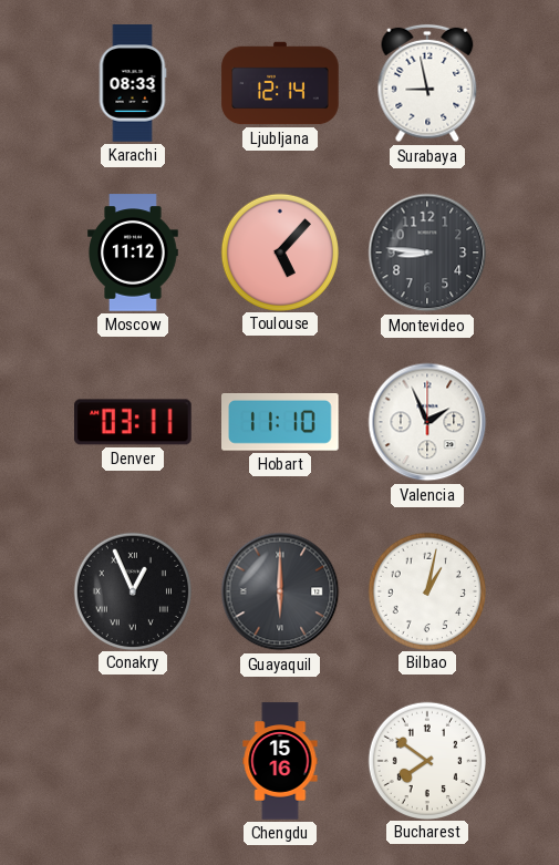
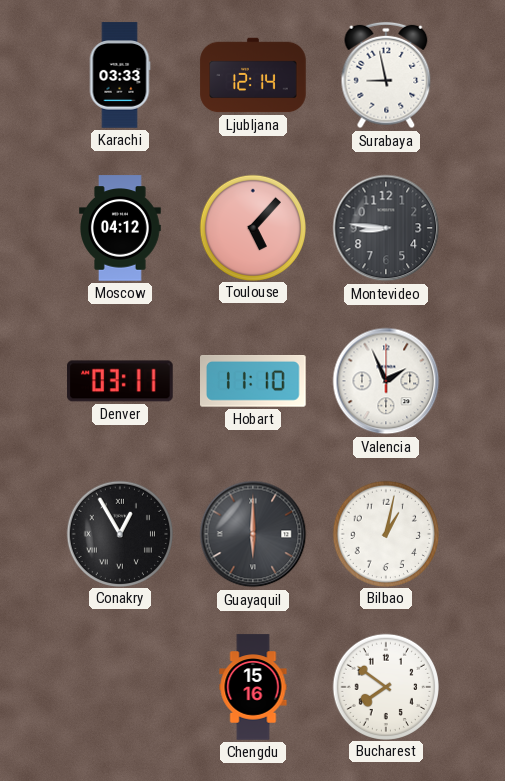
Karachi: 08:33 -> 03:33 (120, 75)
Moscow: 11:12 -> 04:12 (121, 228)
Conakry: 12:56 -> 12:55 (119, 533)
